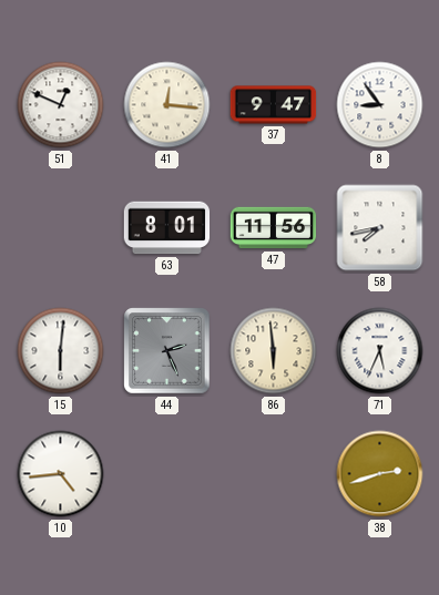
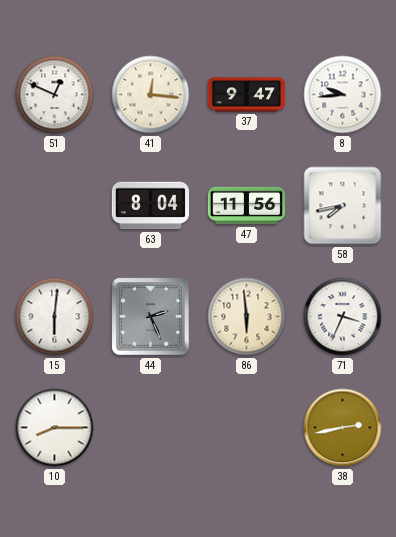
8: 8:54 -> 9:44 (343, 95)
63: 8:01 -> 8:04 (151, 206)
71: 5:34 -> 3:34 (343, 317)
10: 4:44 -> 8:15 (55, 428)
38: 2:42 -> 2:43 (343, 428)
